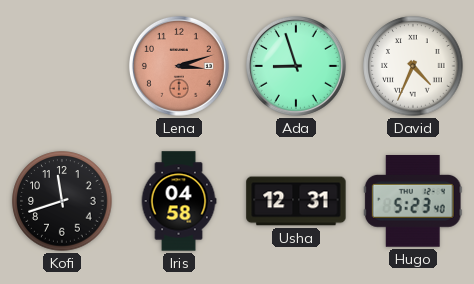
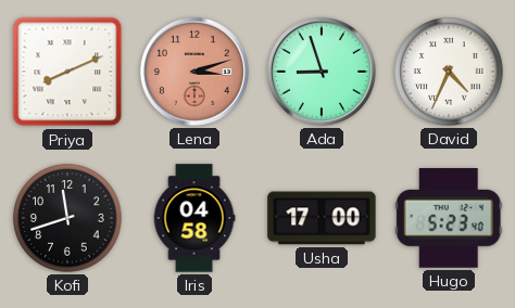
Priya: none -> 8:11 (67, 72)
Usha: 12:31 -> 17:00 (322, 218)
